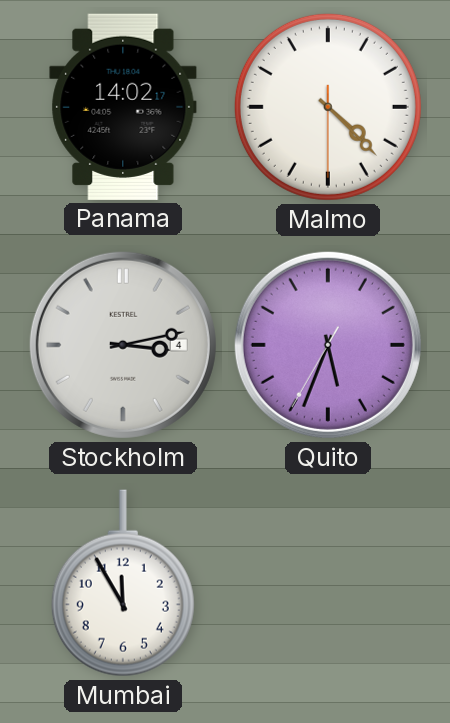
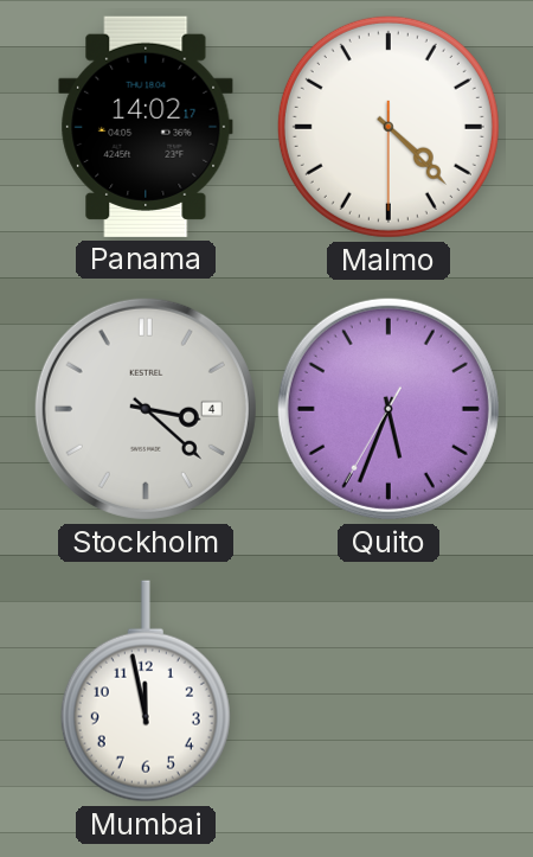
Stockholm: 3:13 -> 3:22 (146, 409)
Mumbai: 11:55 -> 11:58 (146, 691)
